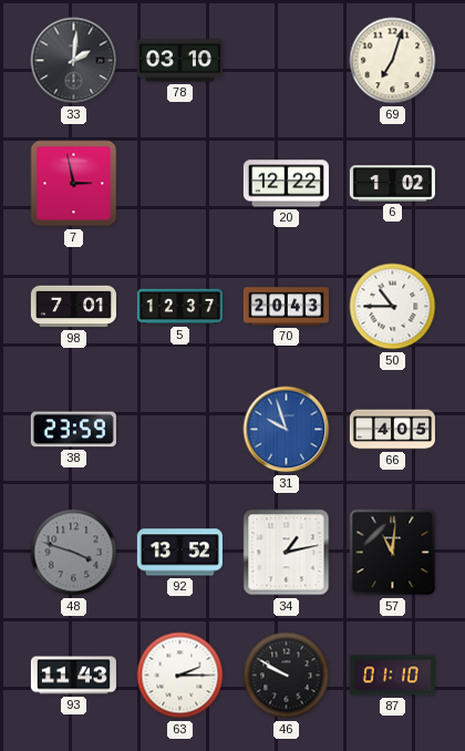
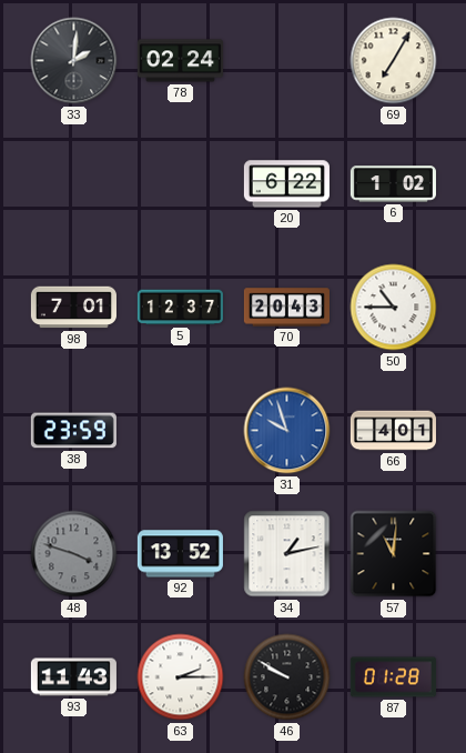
78: 03:10 -> 02:24 (180, 61)
69: 7:03 -> 7:05 (394, 61)
7: 2:58 -> none (74, 184)
20: 12:22 -> 6:22 (286, 184)
66: 4:05 -> 4:01 (393, 431)
87: 01:10 -> 01:28 (393, 677)
